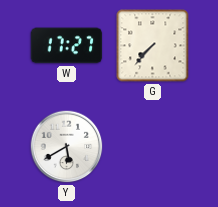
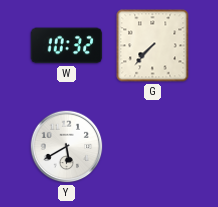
W: 17:27 -> 10:32 (67, 46)
